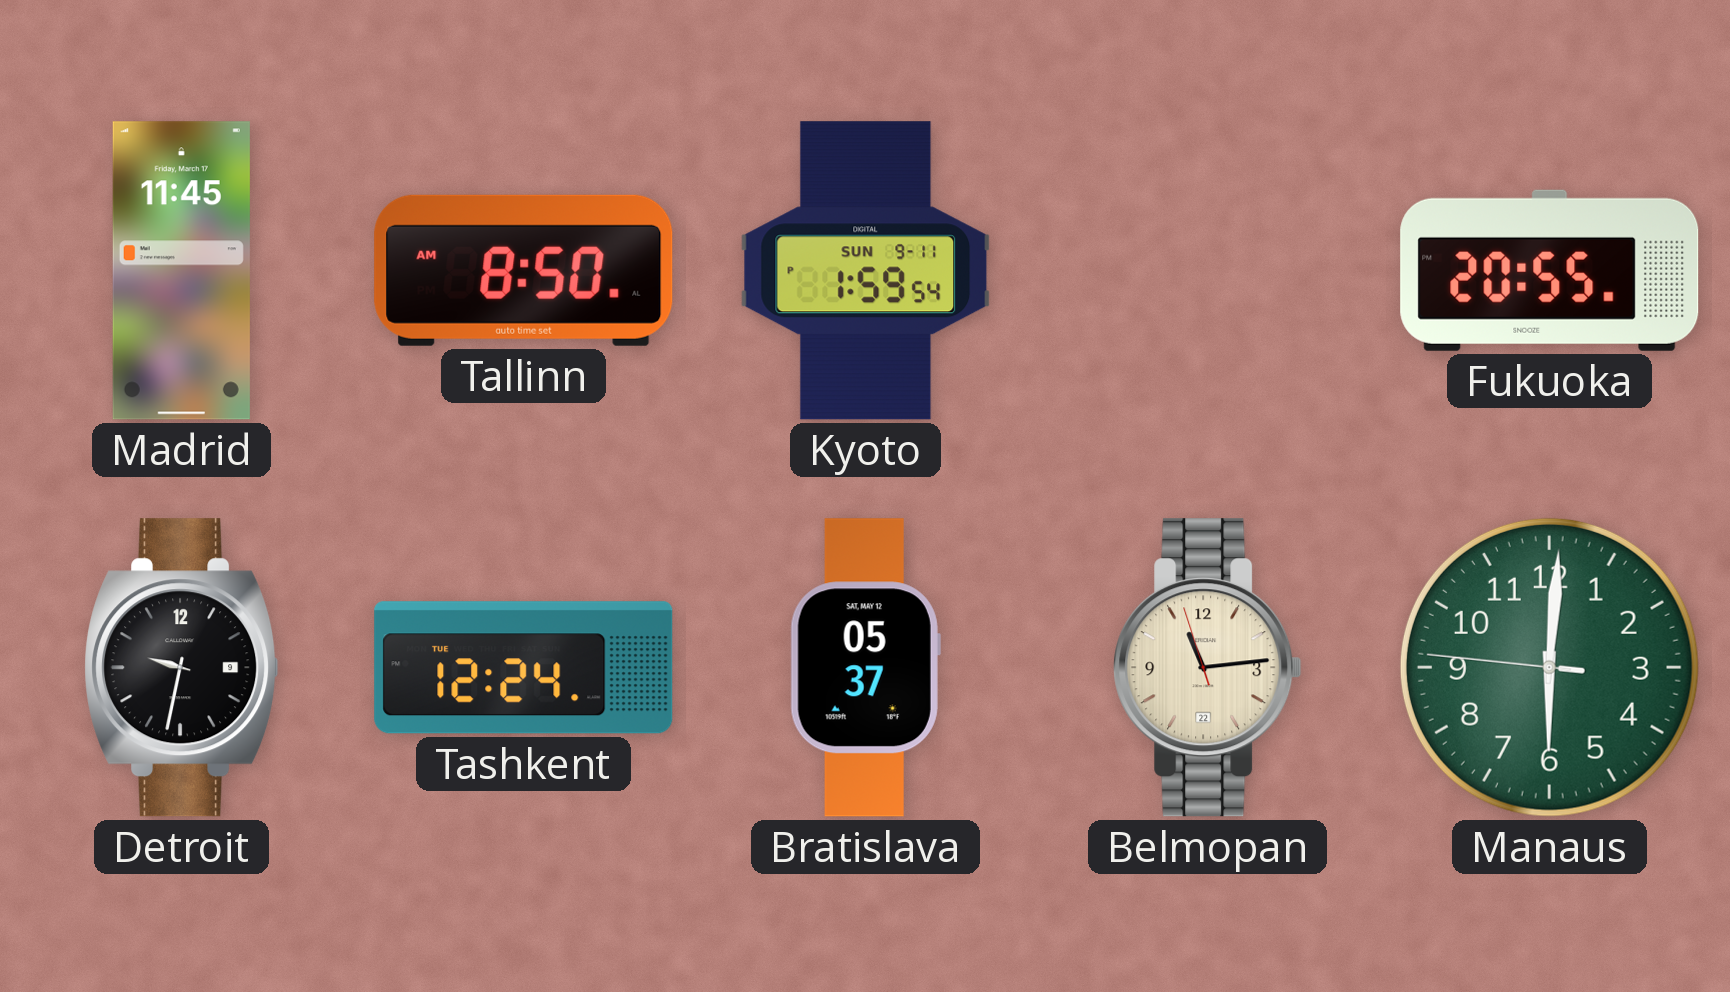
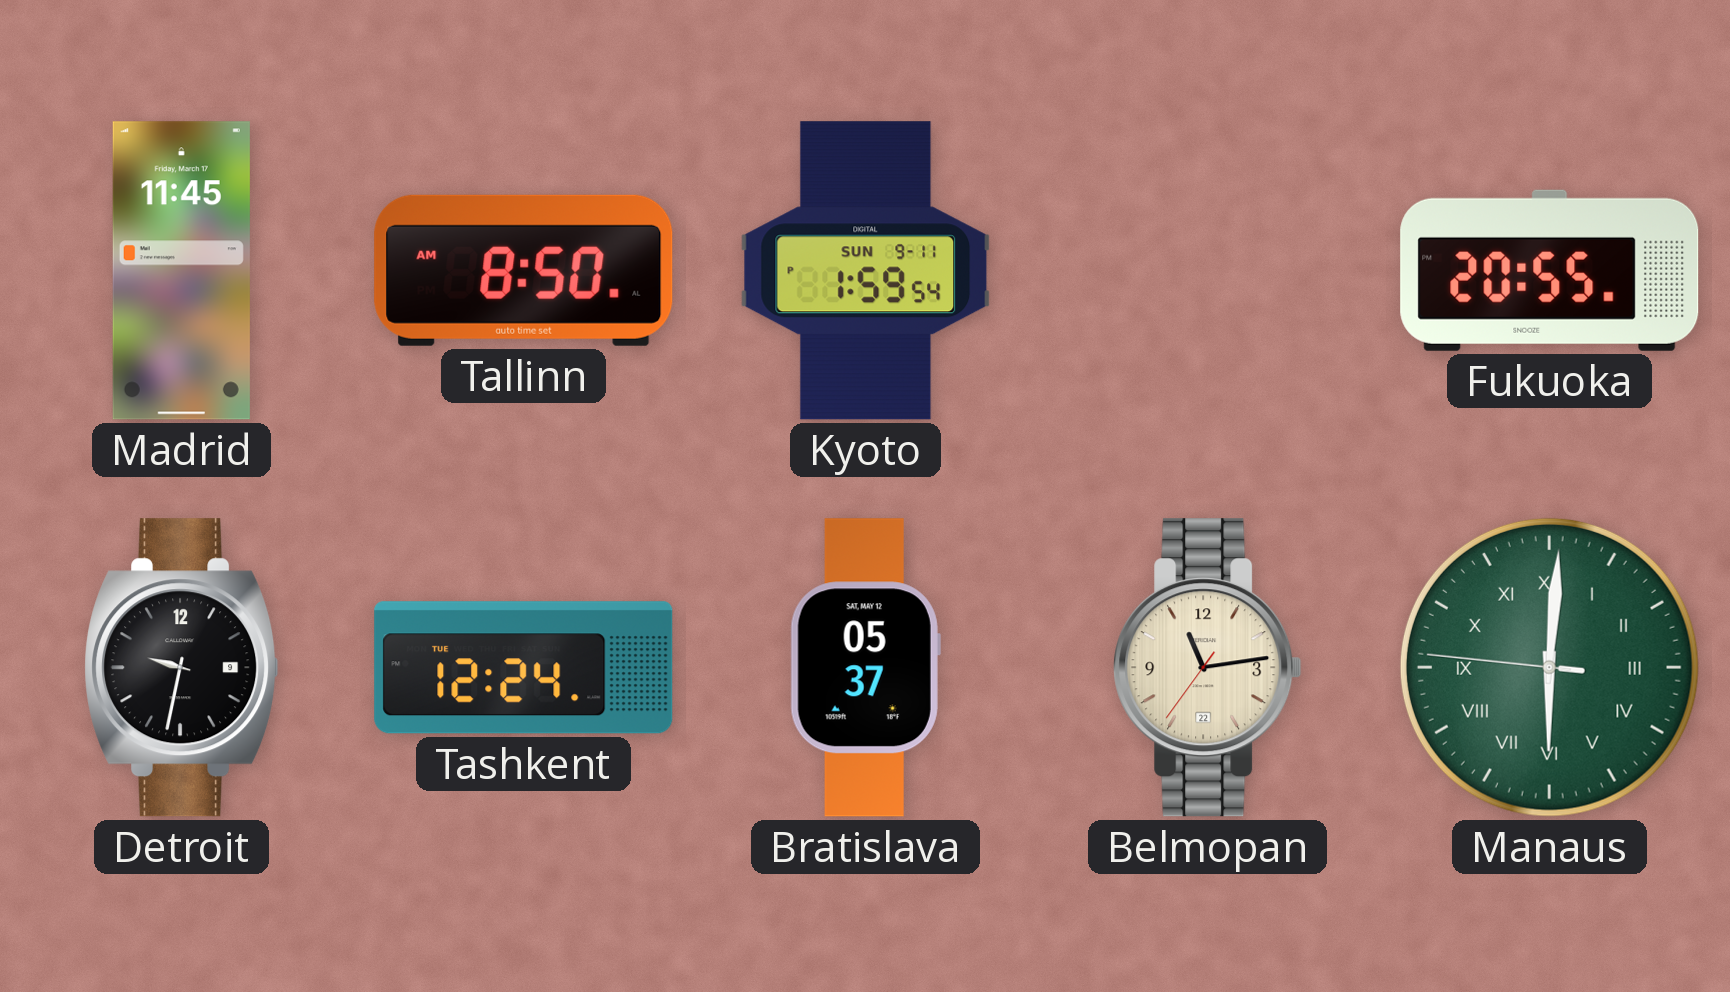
Belmopan: 11:13:57 -> 11:13:36 (1208, 668)
Manaus numerals: Arabic -> Roman (1549, 667)
